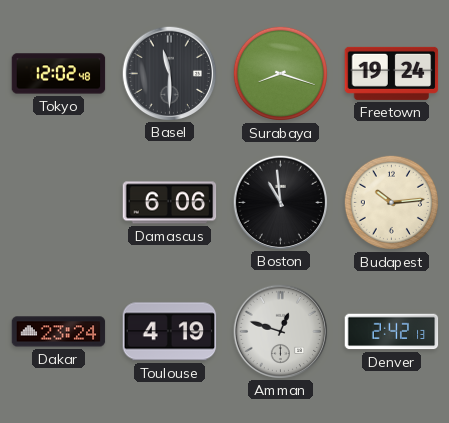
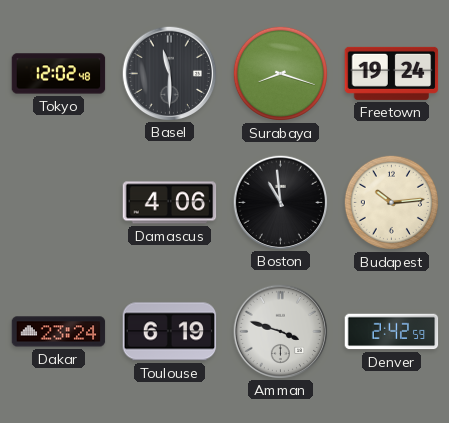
Damascus: 6:06 -> 4:06 (170, 203)
Toulouse: 4:19 -> 6:19 (170, 332)
Amman: 12:48 -> 3:48 (280, 331)
Denver: 2:42:13 -> 2:42:59 (392, 332)
